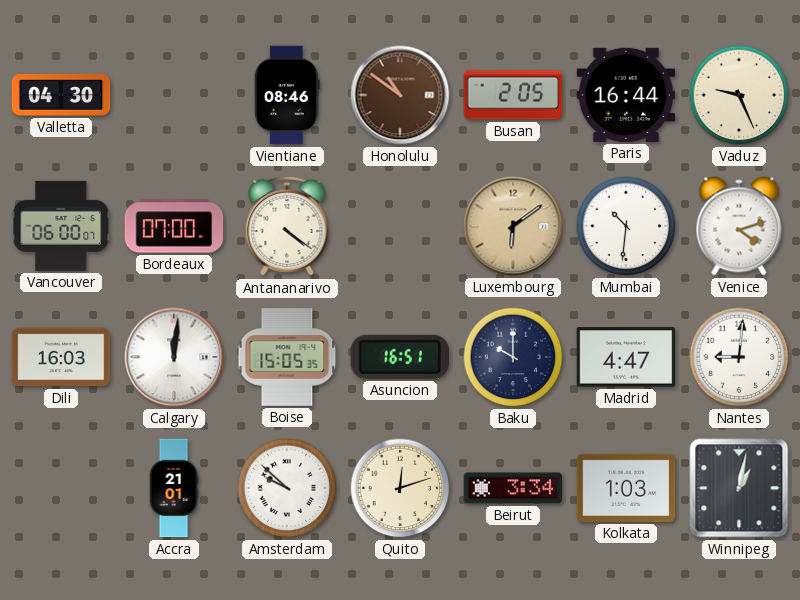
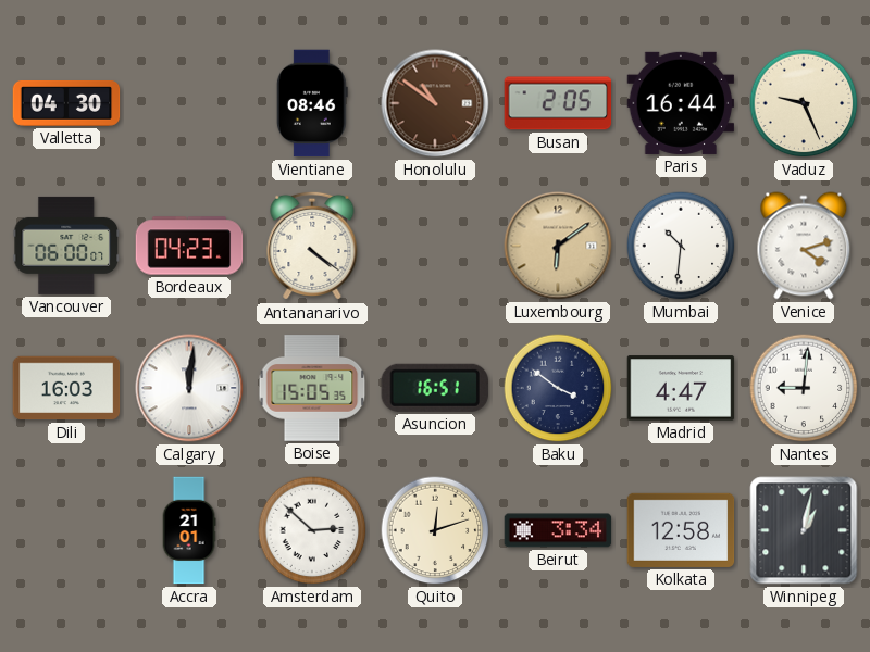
Bordeaux: 07:00 -> 04:23 (189, 246)
Baku: 10:00 -> 3:51 (558, 388)
Amsterdam: 9:52 -> 2:52 (312, 530)
Kolkata: 1:03 -> 12:58 (681, 530)
